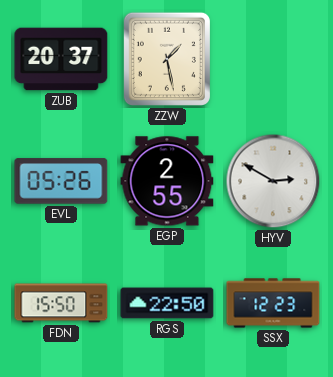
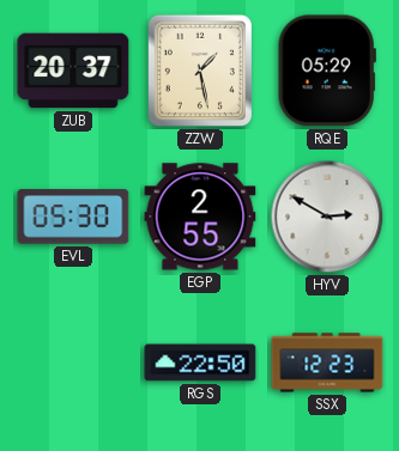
RQE: none -> 05:29 (327, 71)
EVL: 05:26 -> 05:30 (73, 217)
FDN: 15:50 -> none (61, 303)
